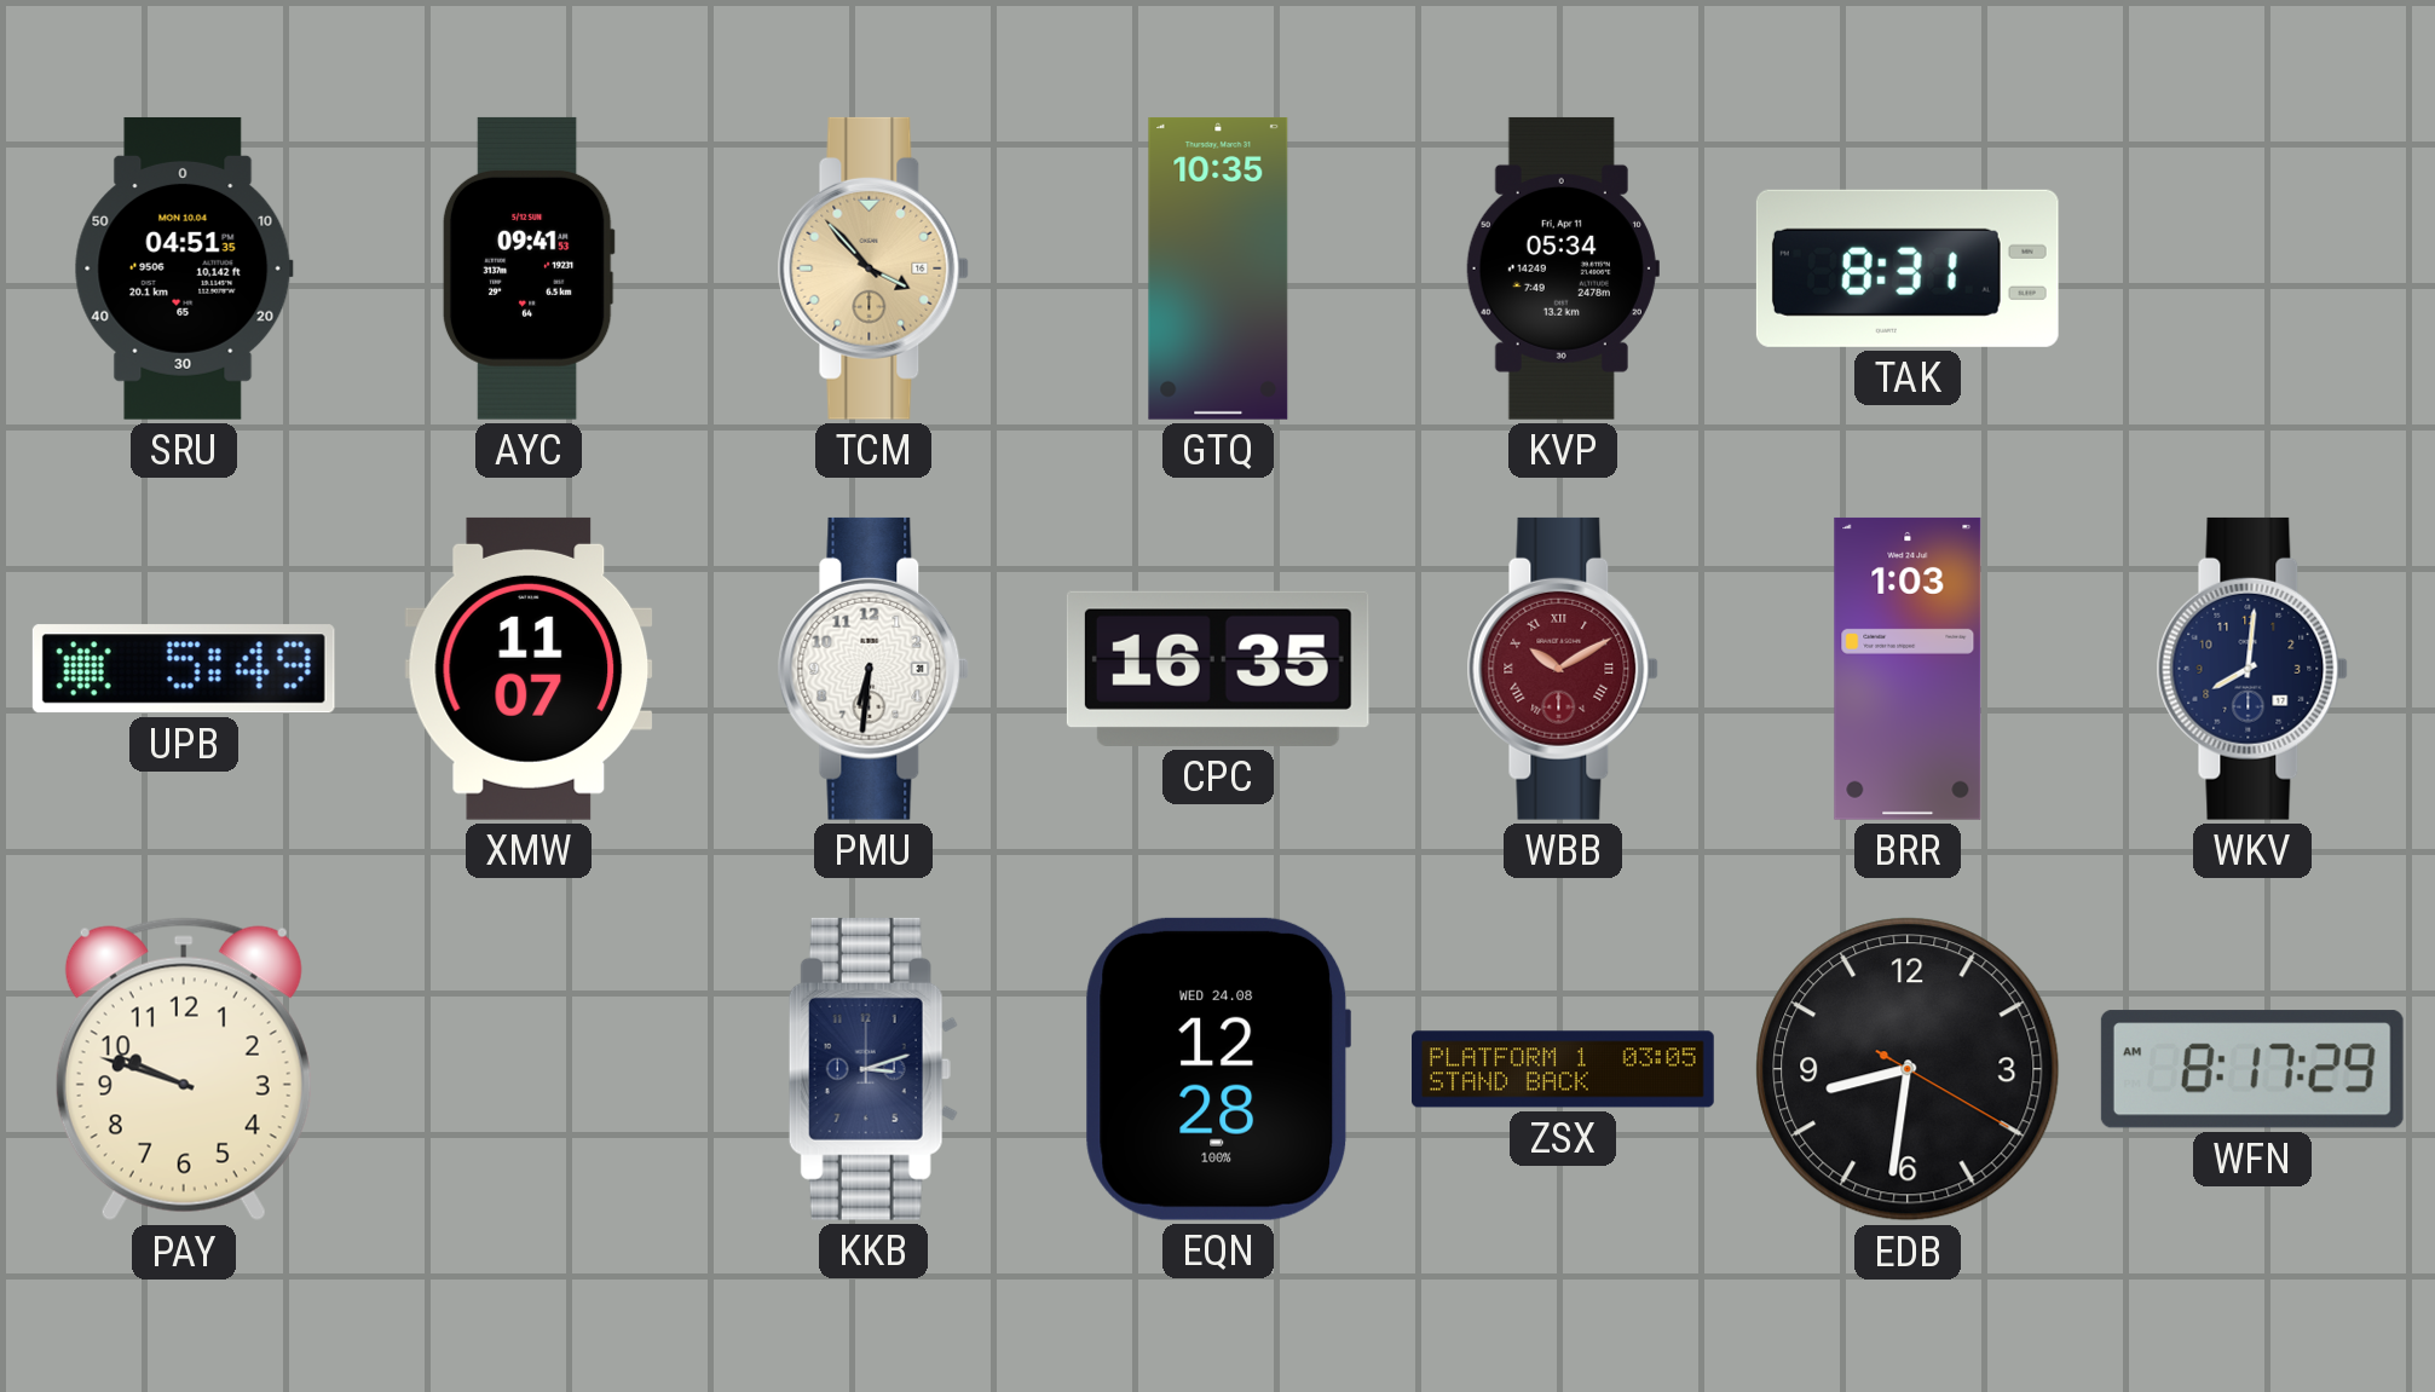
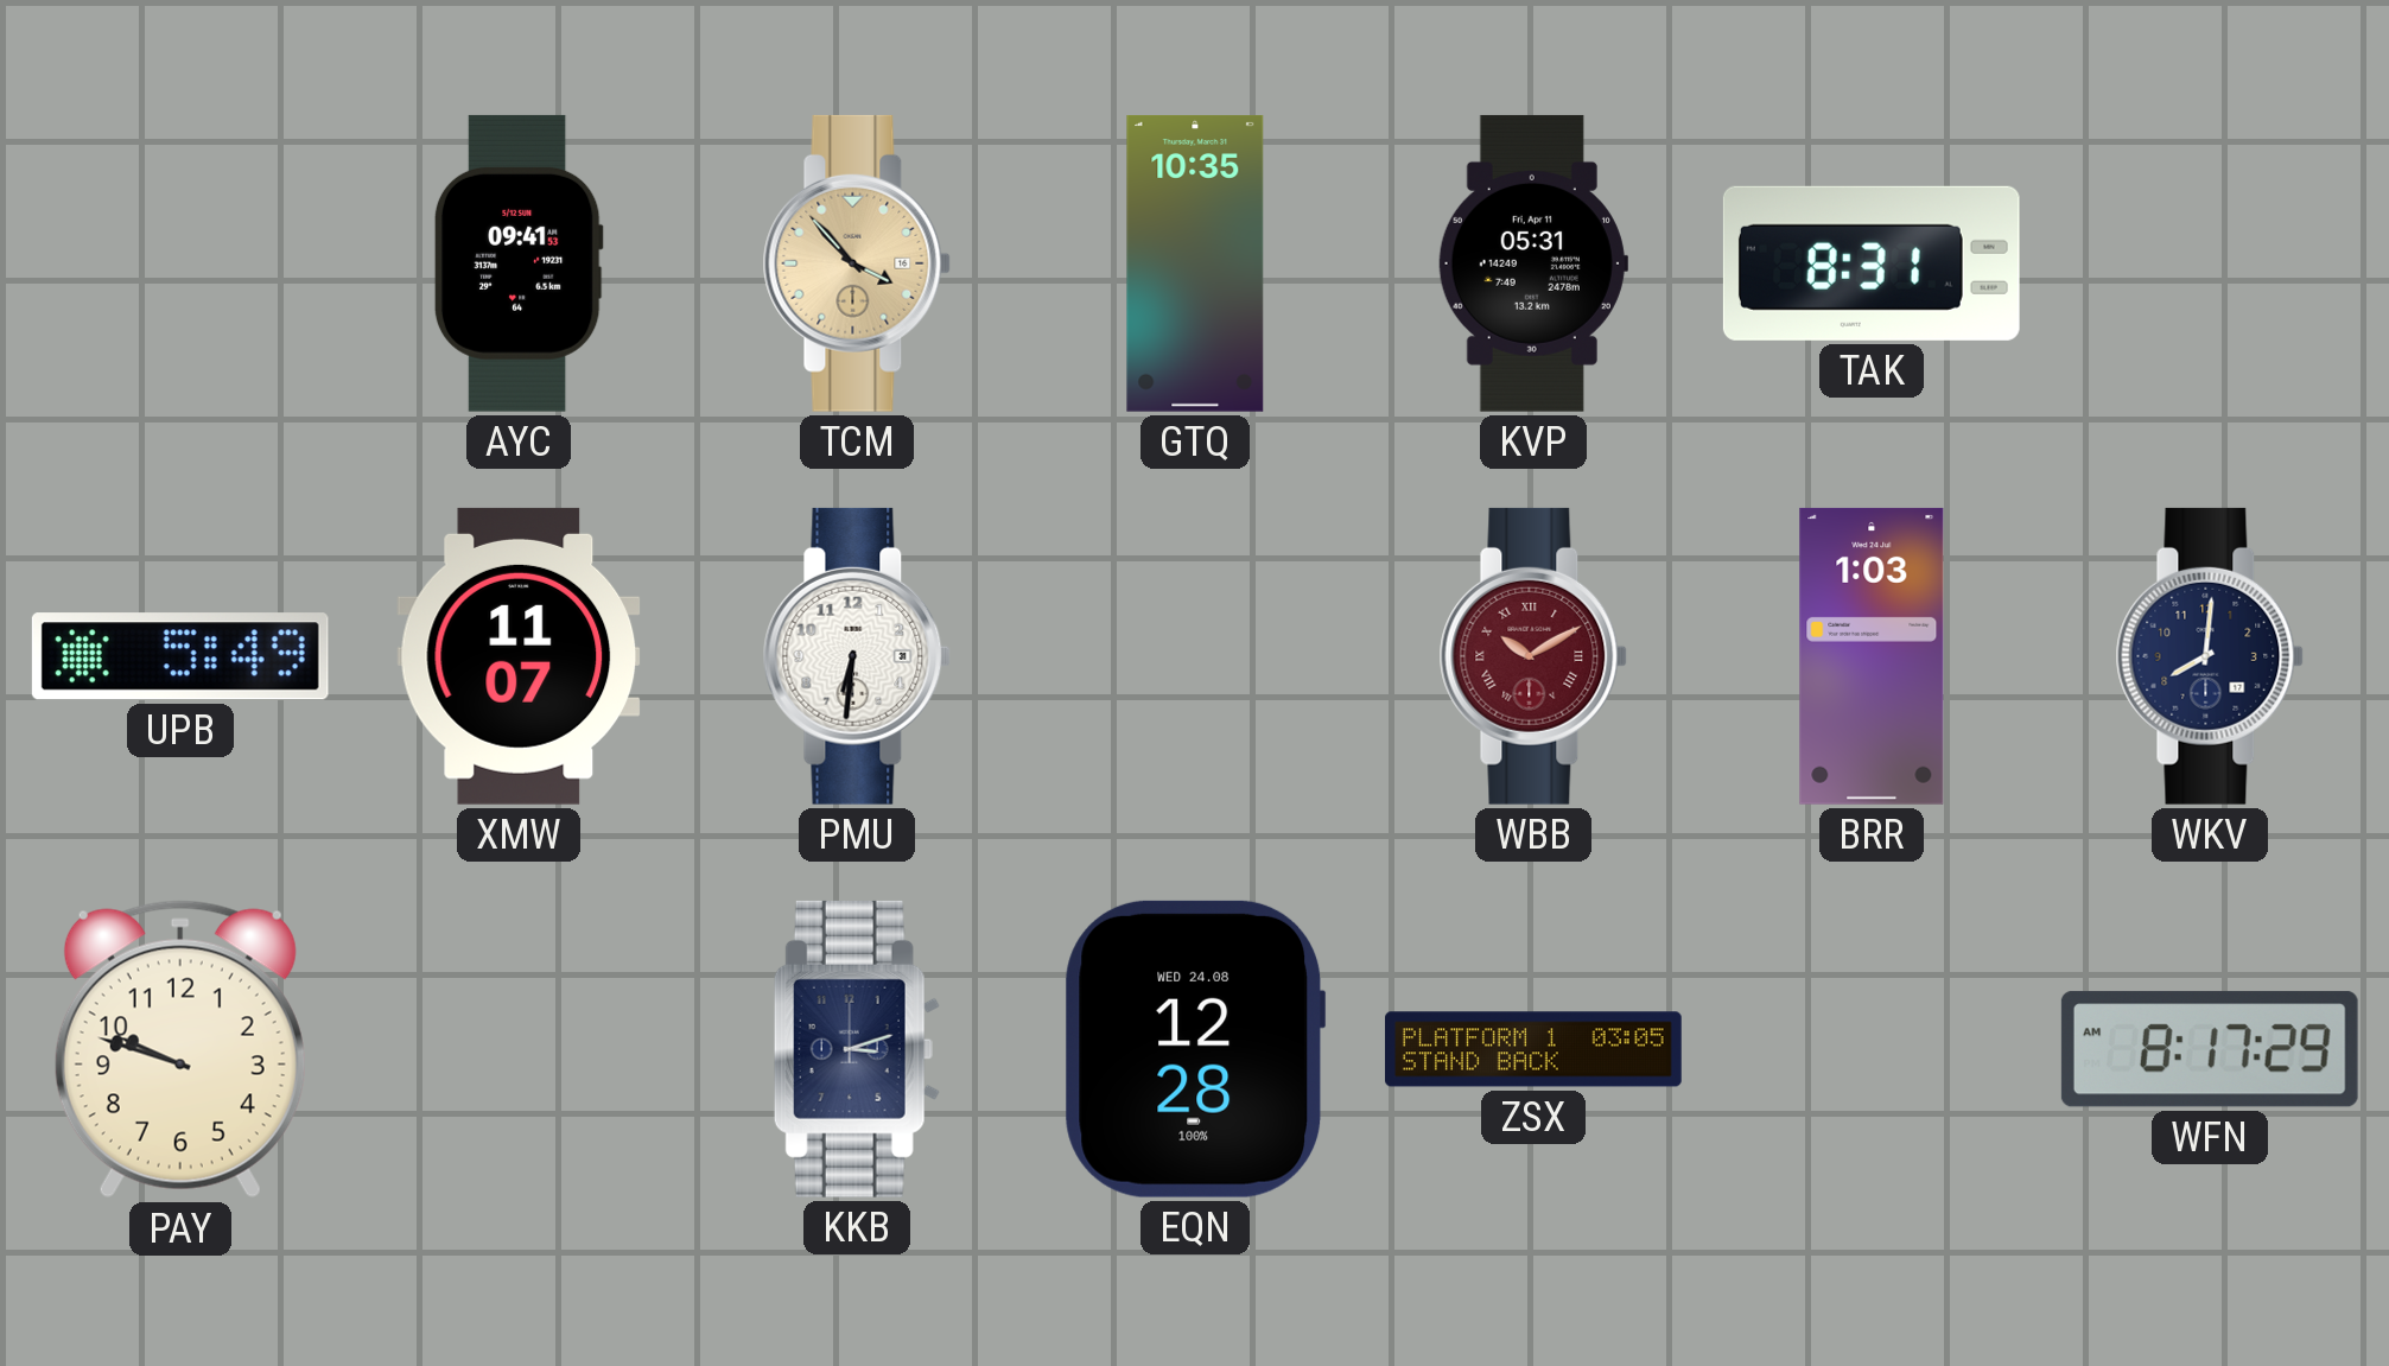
SRU: 04:51 -> none (184, 268)
KVP: 05:34 -> 05:31 (1533, 263)
CPC: 16:35 -> none (1218, 669)
EDB: 8:31 -> none (1908, 1069)
